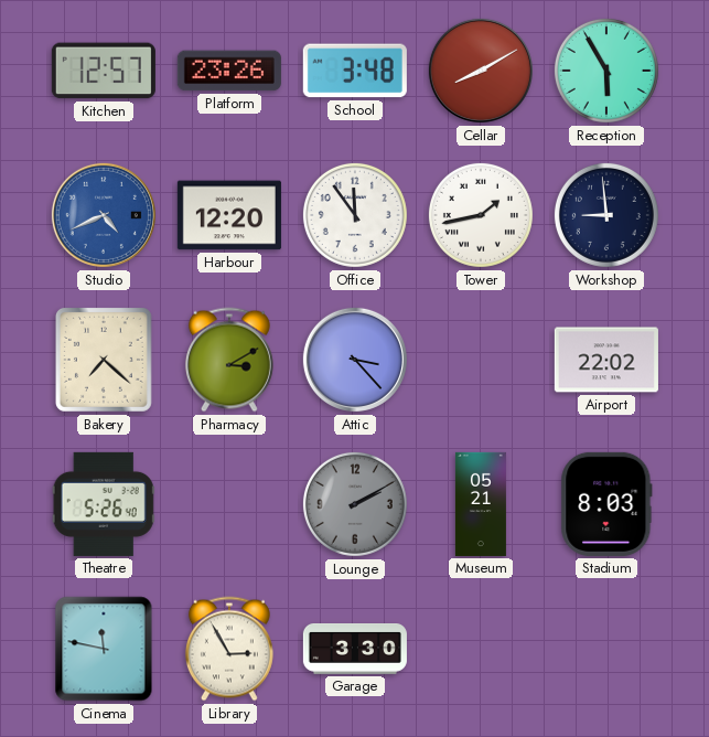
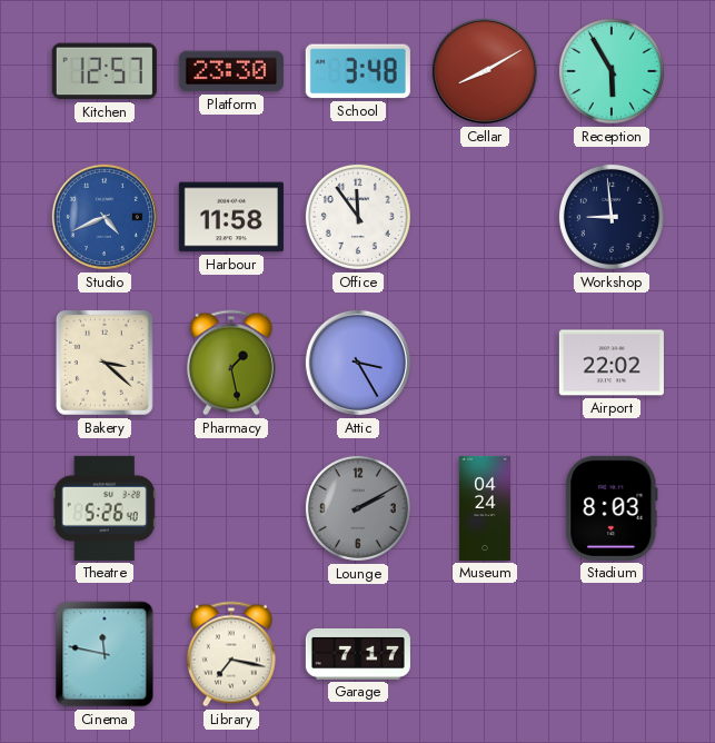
Platform: 23:26 -> 23:30 (231, 71)
Harbour: 12:20 -> 11:58 (231, 217)
Tower: 1:43 -> none (481, 215)
Bakery: 7:22 -> 3:22 (105, 363)
Pharmacy: 3:10 -> 1:28 (231, 363)
Attic: 3:23 -> 3:25 (358, 363)
Museum: 05:21 -> 04:24 (485, 508)
Library: 2:55 -> 7:17 (231, 654)
Garage: 3:30 -> 7:17 (358, 655)
